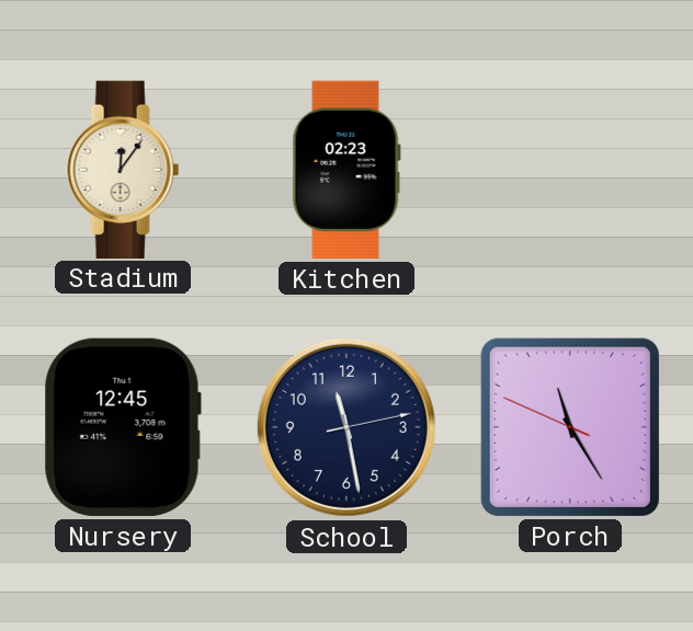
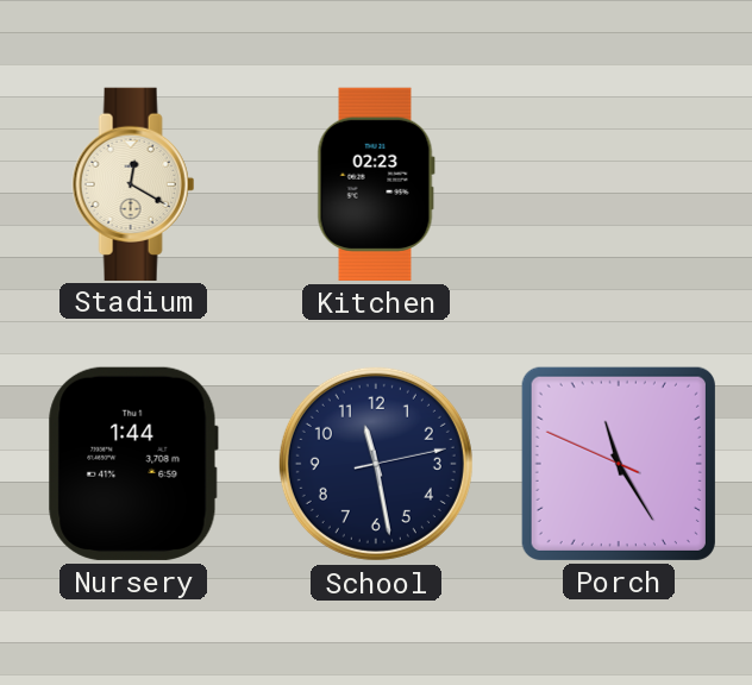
Stadium: 12:06 -> 12:20 (133, 183)
Nursery: 12:45 -> 1:44 (133, 464)
